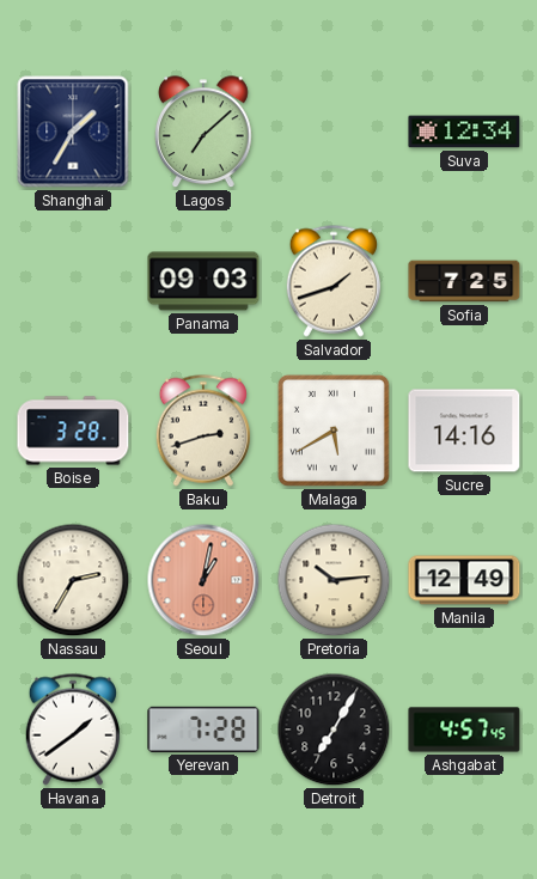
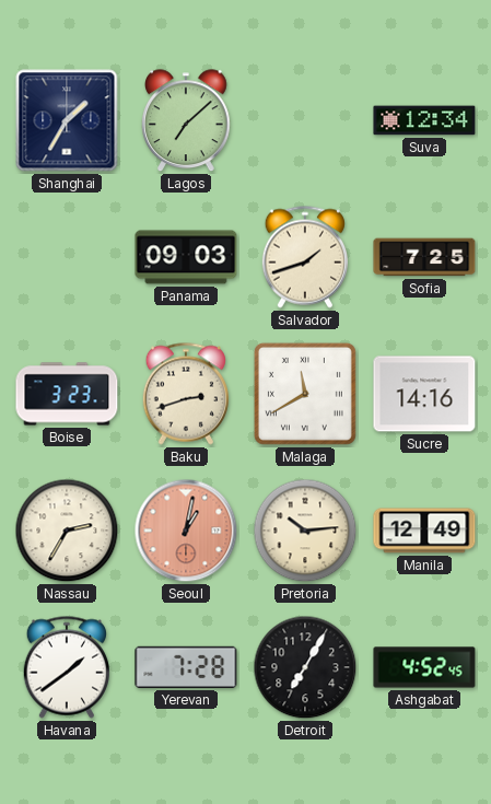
Boise: 3:28 -> 3:23 (67, 394)
Malaga: 5:40 -> 11:40 (305, 394)
Ashgabat: 4:57 -> 4:52 (424, 667)
